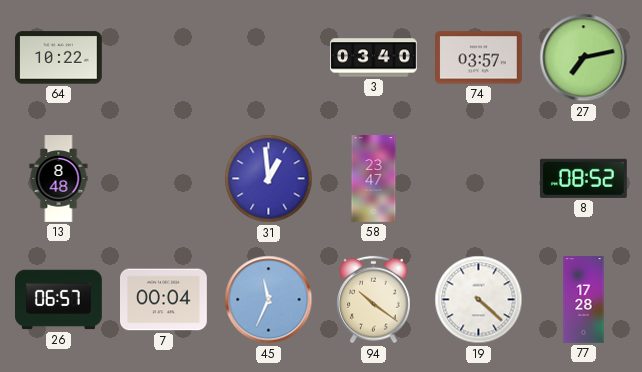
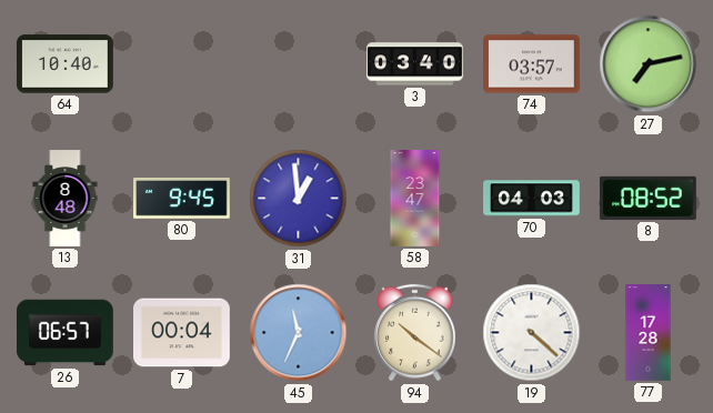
64: 10:22 -> 10:40 (66, 64)
80: none -> 9:45 (182, 199)
70: none -> 04:03 (532, 199)
